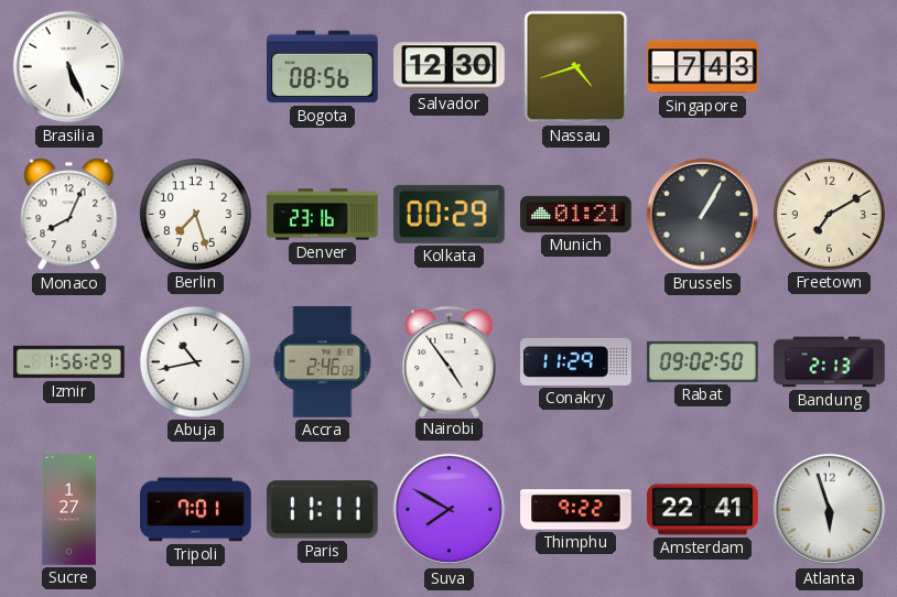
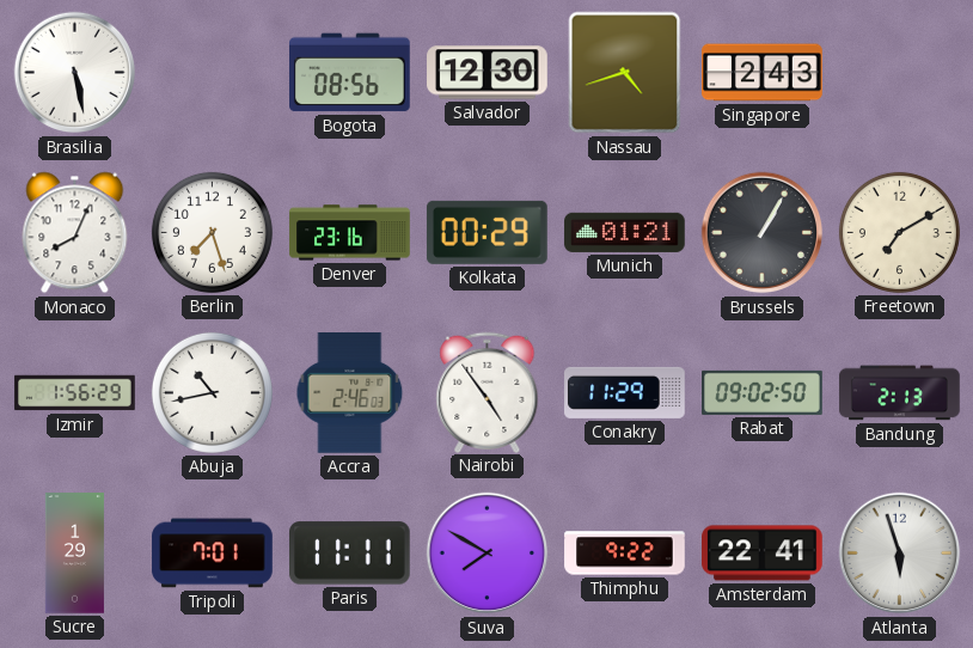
Brasilia: 5:26 -> 5:28 (75, 73)
Singapore: 7:43 -> 2:43 (763, 73)
Sucre: 1:27 -> 1:29 (74, 554)
